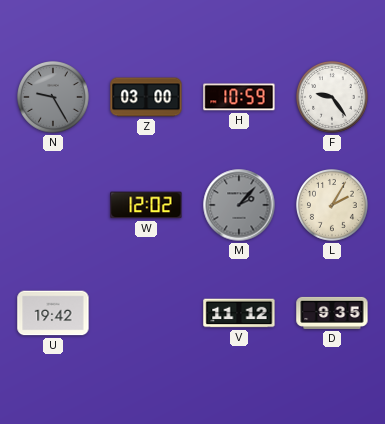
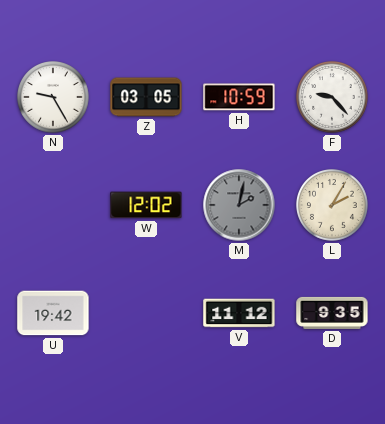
N dial: grey -> white (54, 98)
Z: 03:00 -> 03:05 (146, 97)
F: 9:24 -> 9:23 (333, 98)
M: 2:07 -> 2:02 (239, 205)
